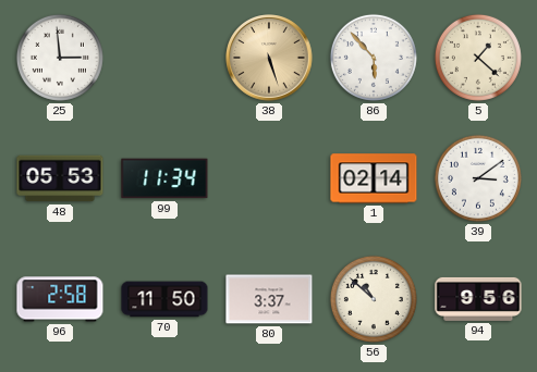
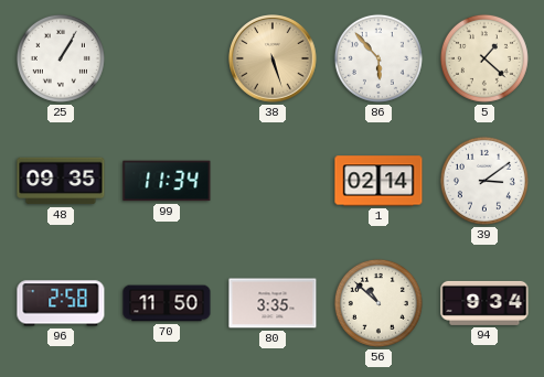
25: 2:59 -> 1:05 (61, 58)
48: 05:53 -> 09:35 (61, 181)
80: 3:37 -> 3:35 (273, 303)
94: 9:56 -> 9:34 (484, 303)
